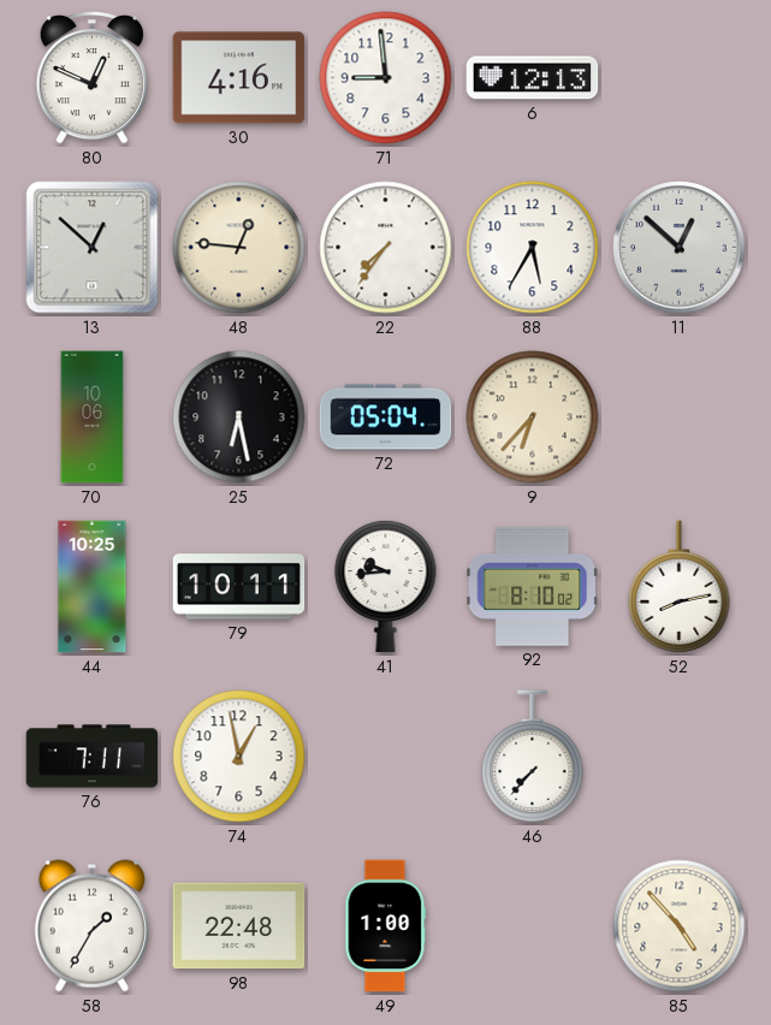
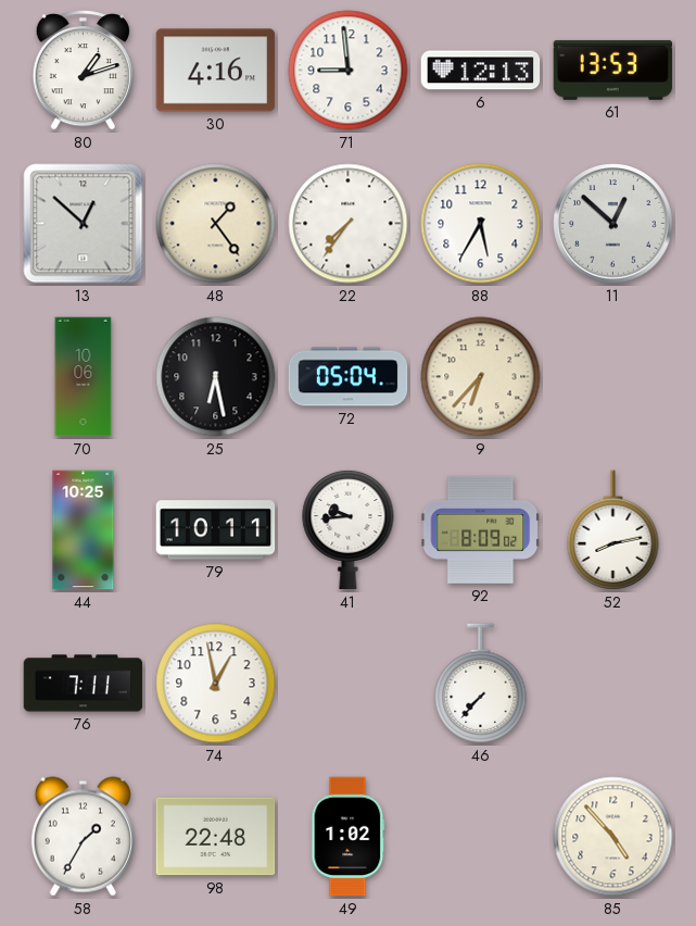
80: 12:49 -> 1:12 (83, 71)
61: none -> 13:53 (613, 70)
48: 12:46 -> 1:24 (216, 224)
92: 8:10 -> 8:09 (481, 529)
49: 1:00 -> 1:02 (349, 837)
